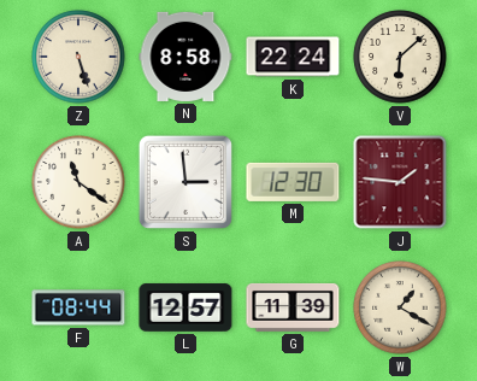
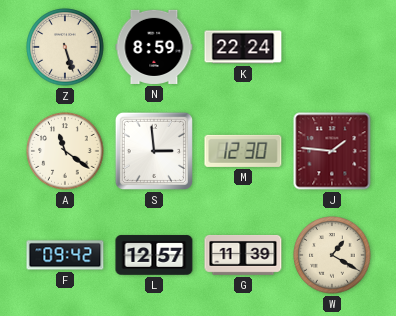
N: 8:58 -> 8:59 (154, 47)
V: 6:08 -> none (400, 57)
F: 08:44 -> 09:42 (65, 255)
